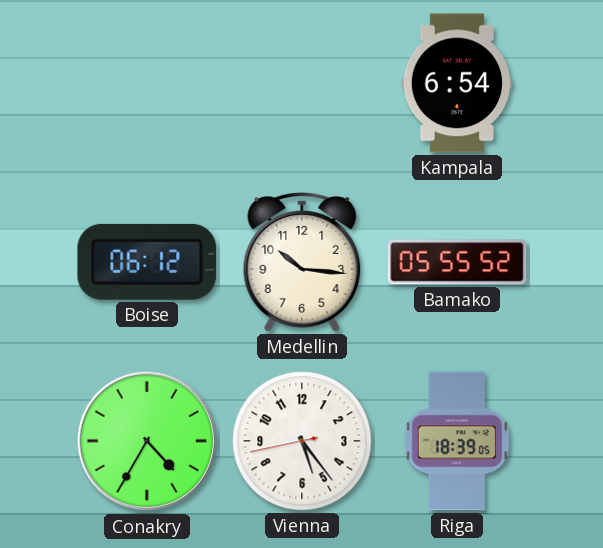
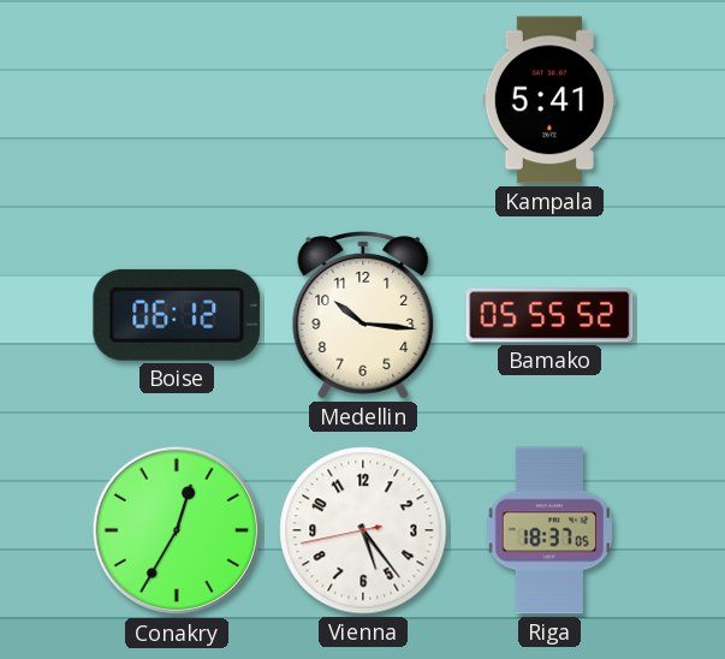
Kampala: 6:54 -> 5:41 (549, 100)
Conakry: 4:35 -> 12:35 (177, 530)
Riga: 18:39 -> 18:37 (549, 530)
